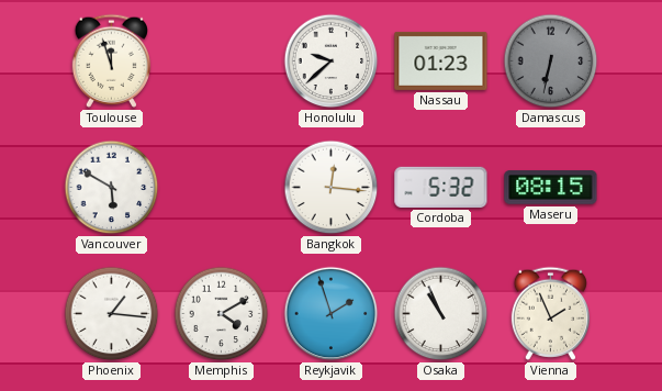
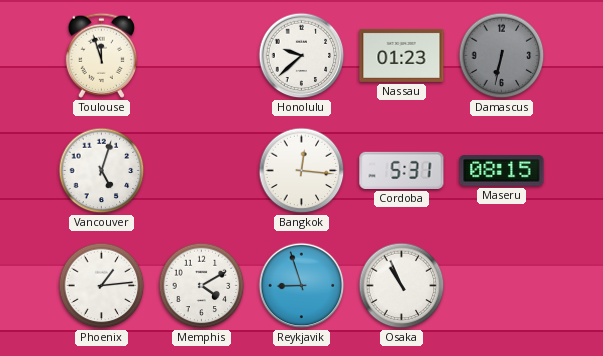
Vancouver: 5:50 -> 5:03 (102, 171)
Cordoba: 5:32 -> 5:31 (402, 170)
Phoenix: 1:16 -> 1:14 (102, 286)
Reykjavik: 1:57 -> 8:57 (302, 286)
Vienna: 1:56 -> none (550, 313)
